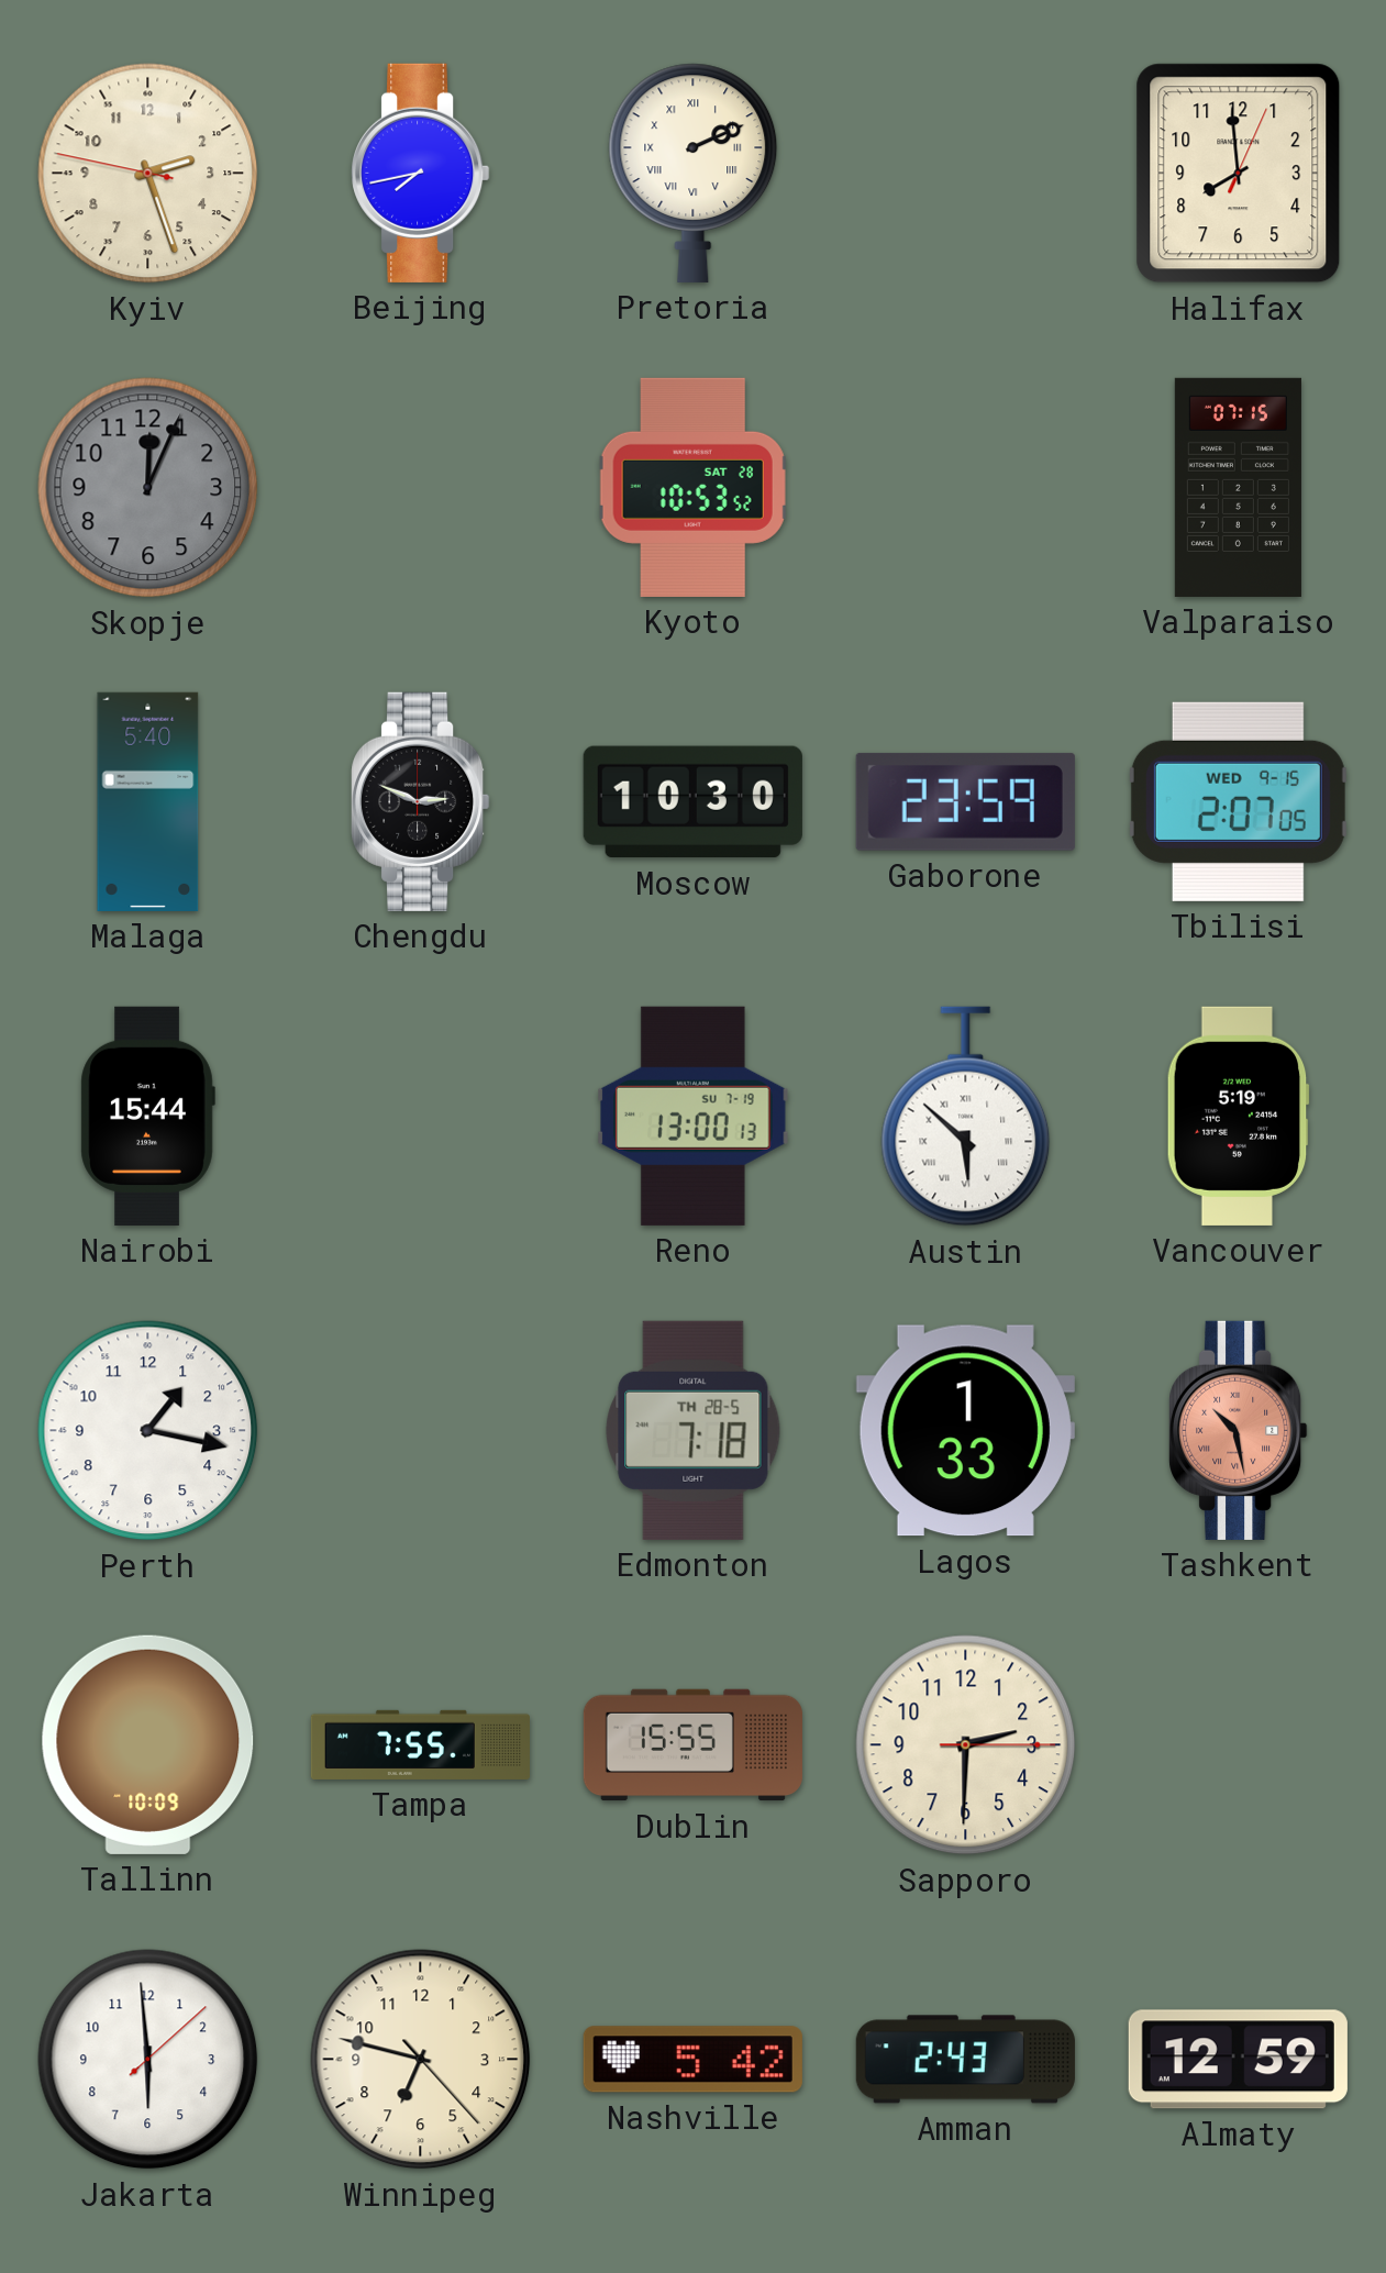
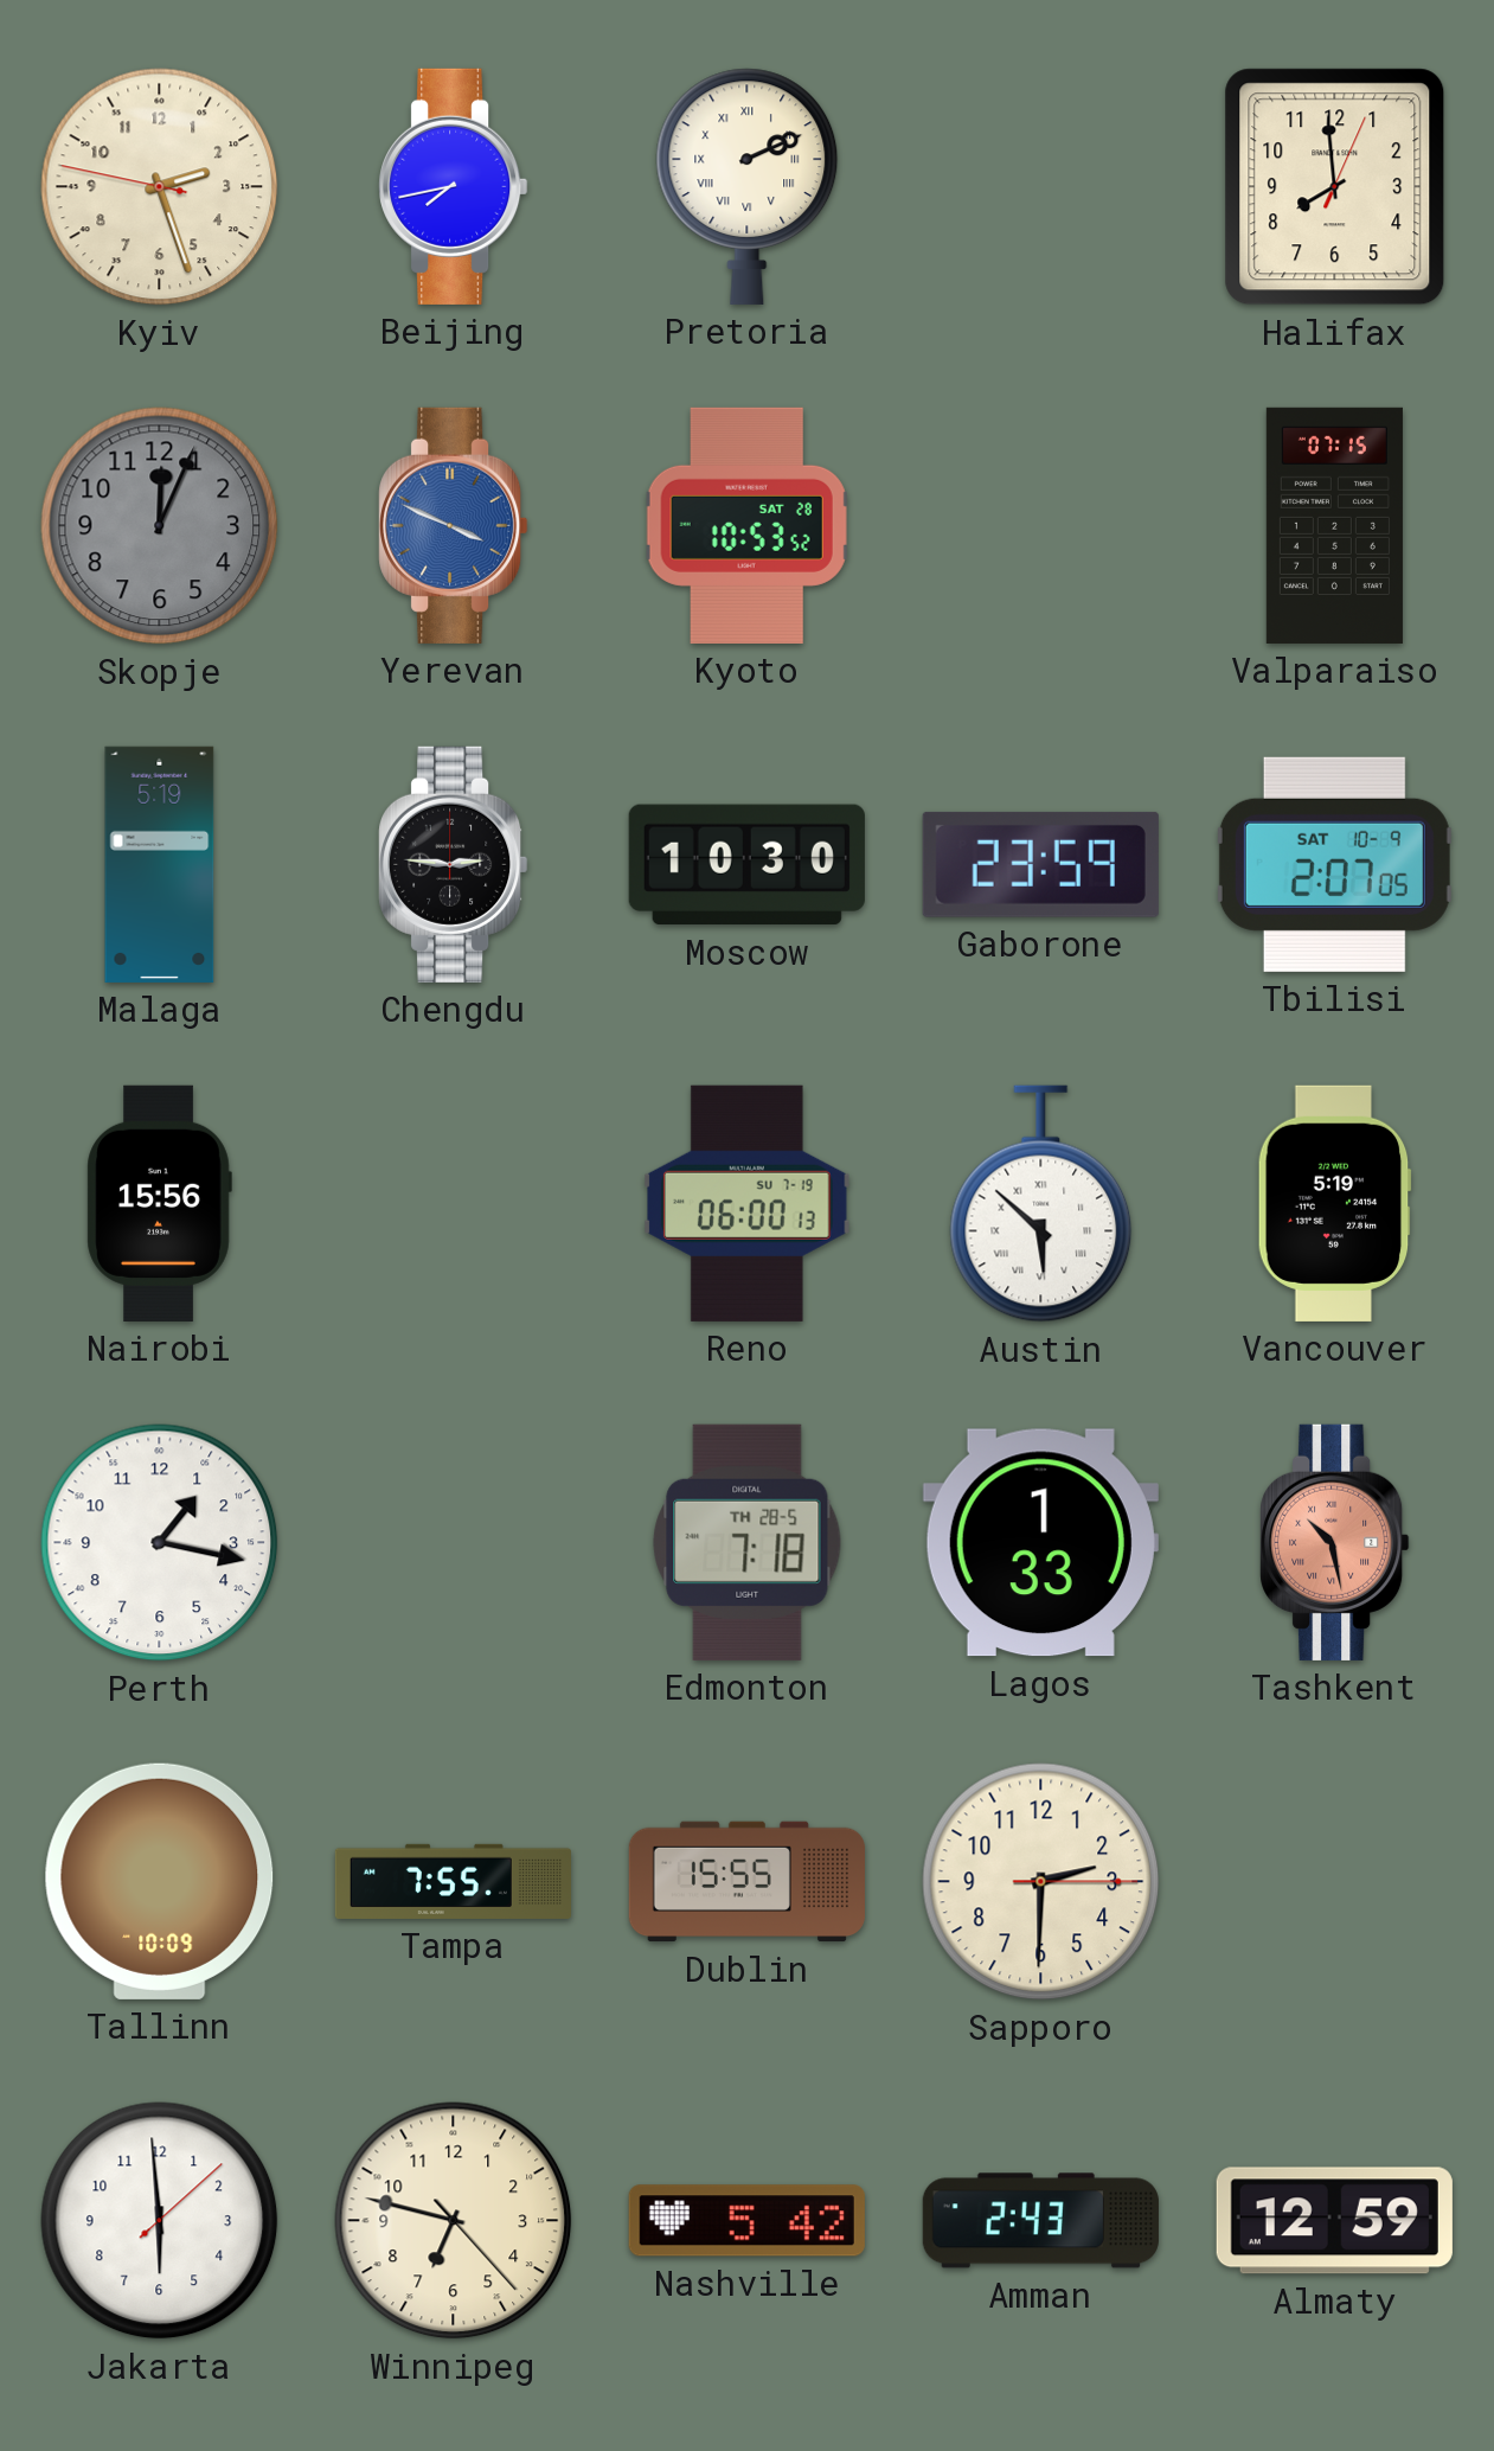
Yerevan: none -> 3:49 (454, 525)
Malaga: 5:40 -> 5:19 (160, 864)
Chengdu: 2:49 -> 2:46 (454, 864)
Tbilisi date: WED 9-15 -> SAT 10-9 (1334, 864)
Nairobi: 15:44 -> 15:56 (159, 1203)
Reno: 13:00 -> 06:00 (748, 1203)
